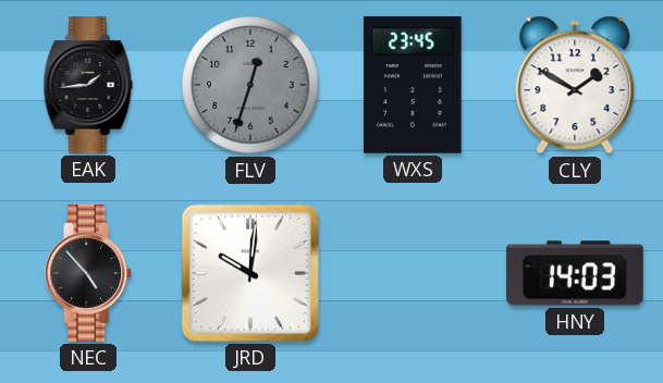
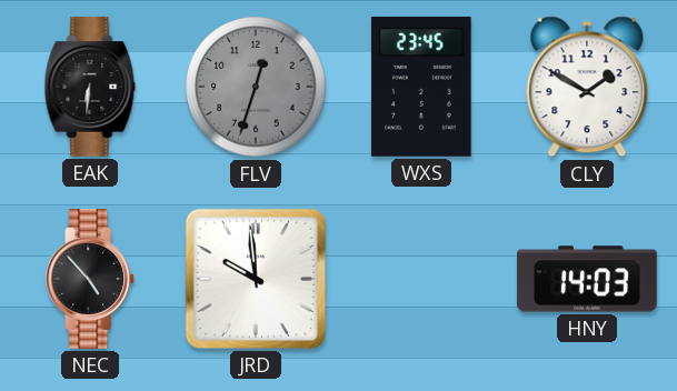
EAK: 1:44 -> 6:31 (90, 88)
JRD: 10:01 -> 9:59 (256, 279)
